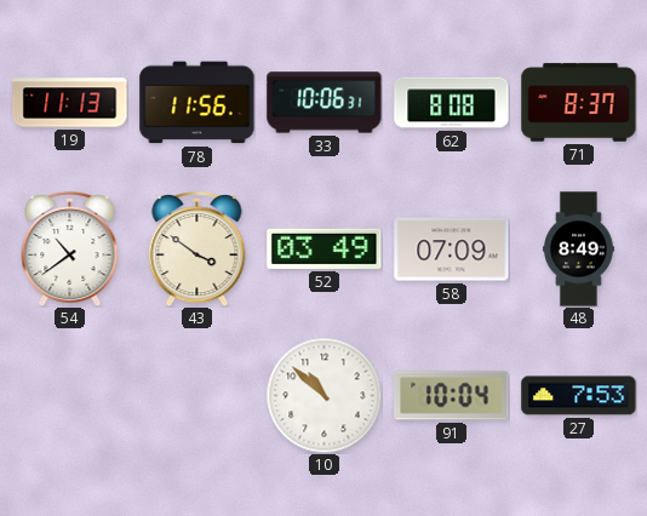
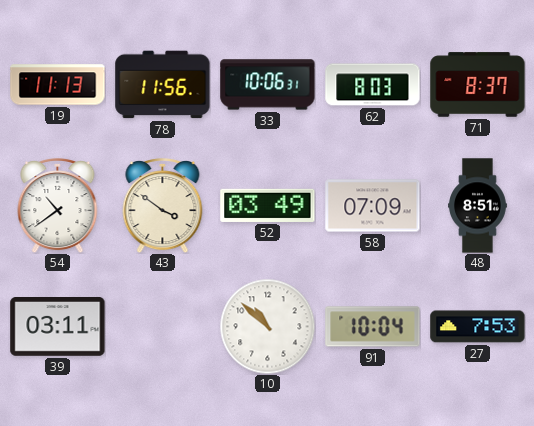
62: 8:08 -> 8:03 (373, 85)
48: 8:49 -> 8:51 (478, 206)
39: none -> 03:11 (58, 327)
